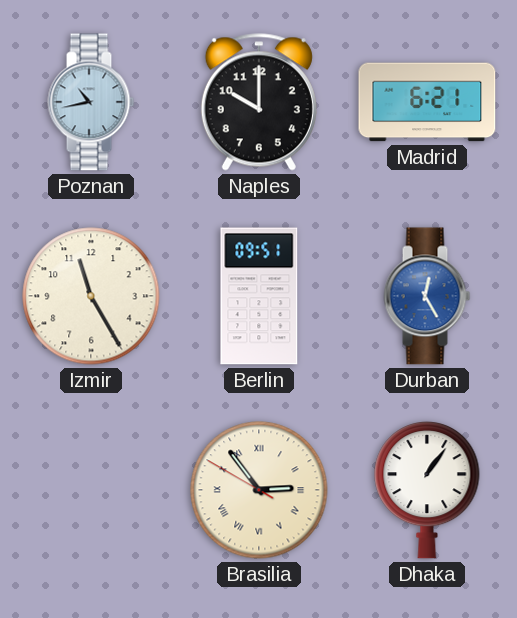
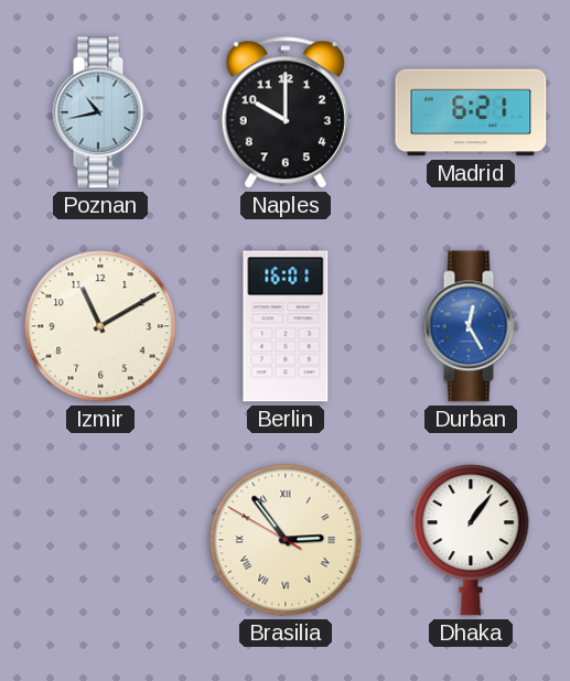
Izmir: 11:25 -> 11:10 (100, 326)
Berlin: 09:51 -> 16:01 (286, 326)
